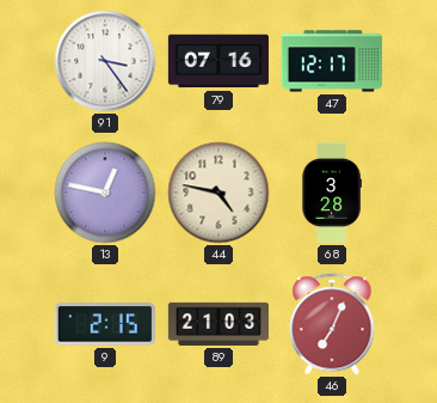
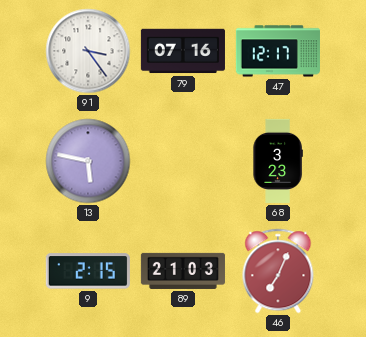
13: 12:47 -> 5:47 (88, 161)
44: 4:47 -> none (219, 193)
68: 3:28 -> 3:23 (278, 161)
